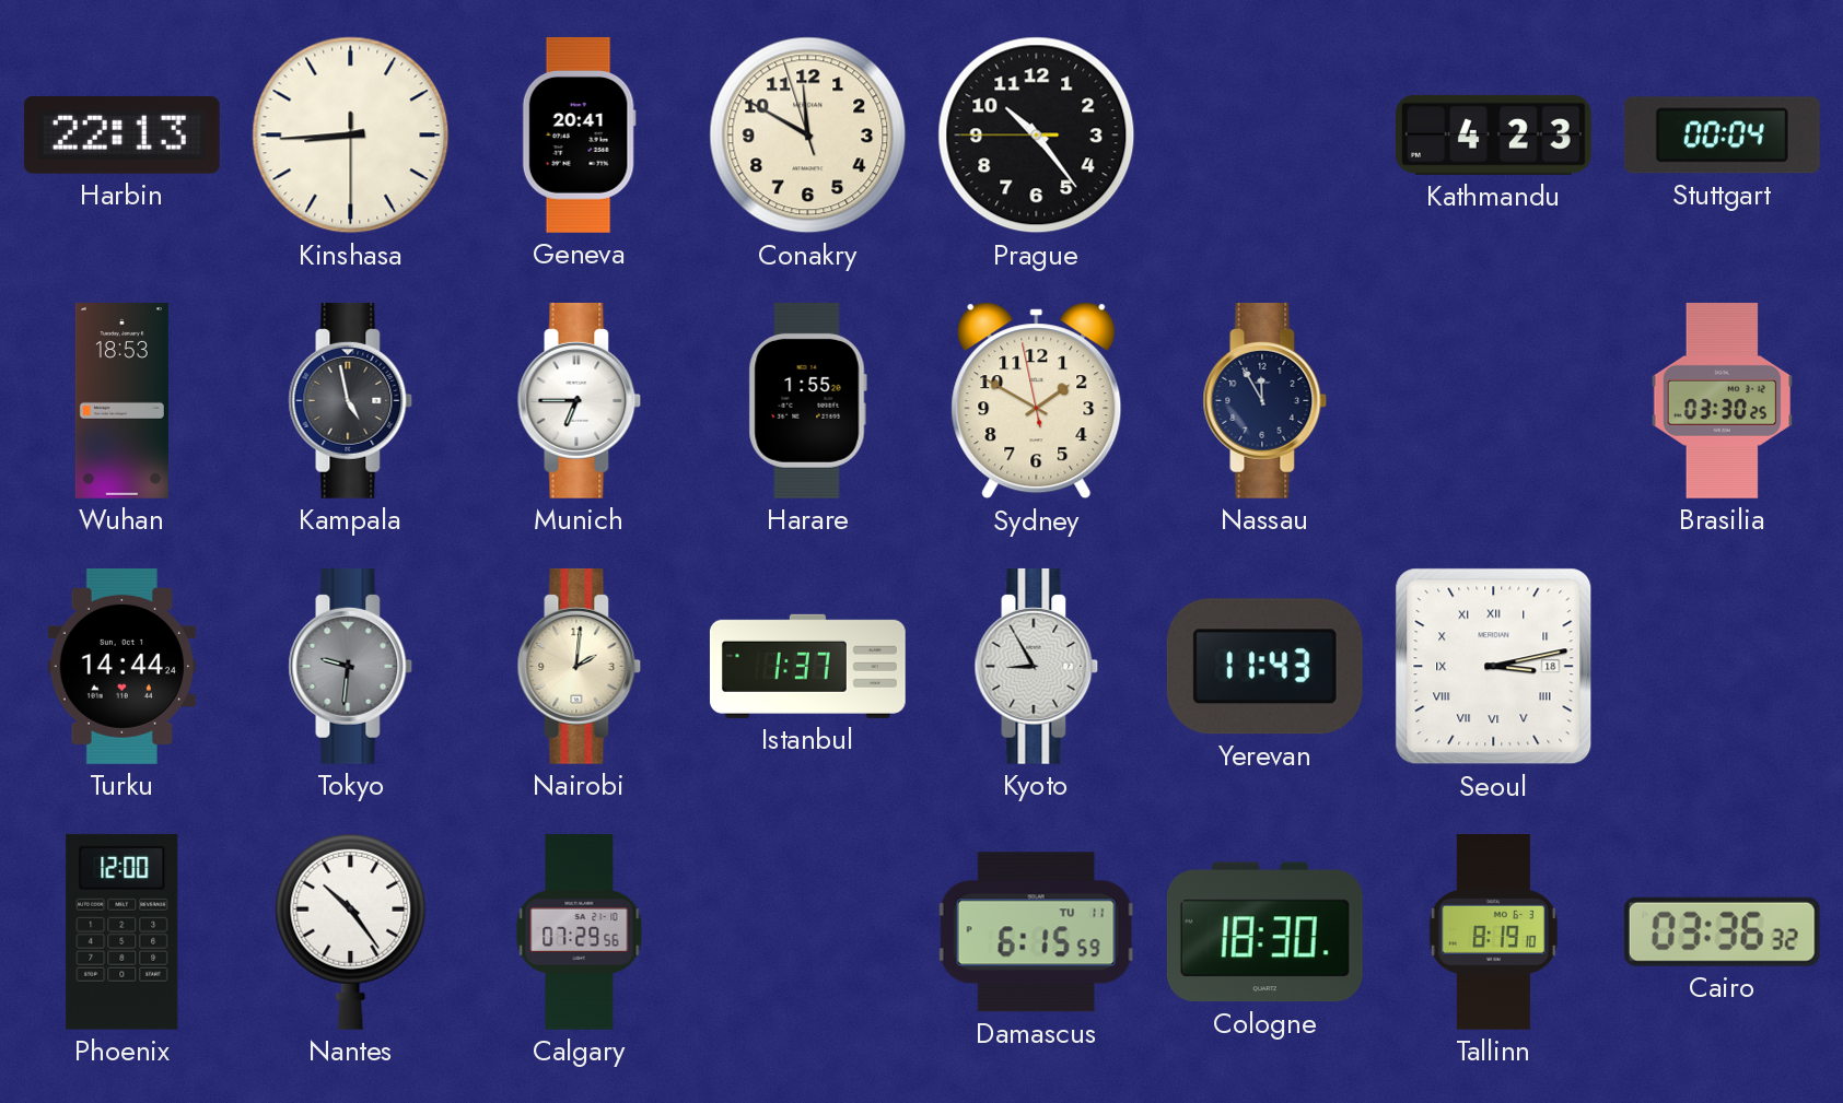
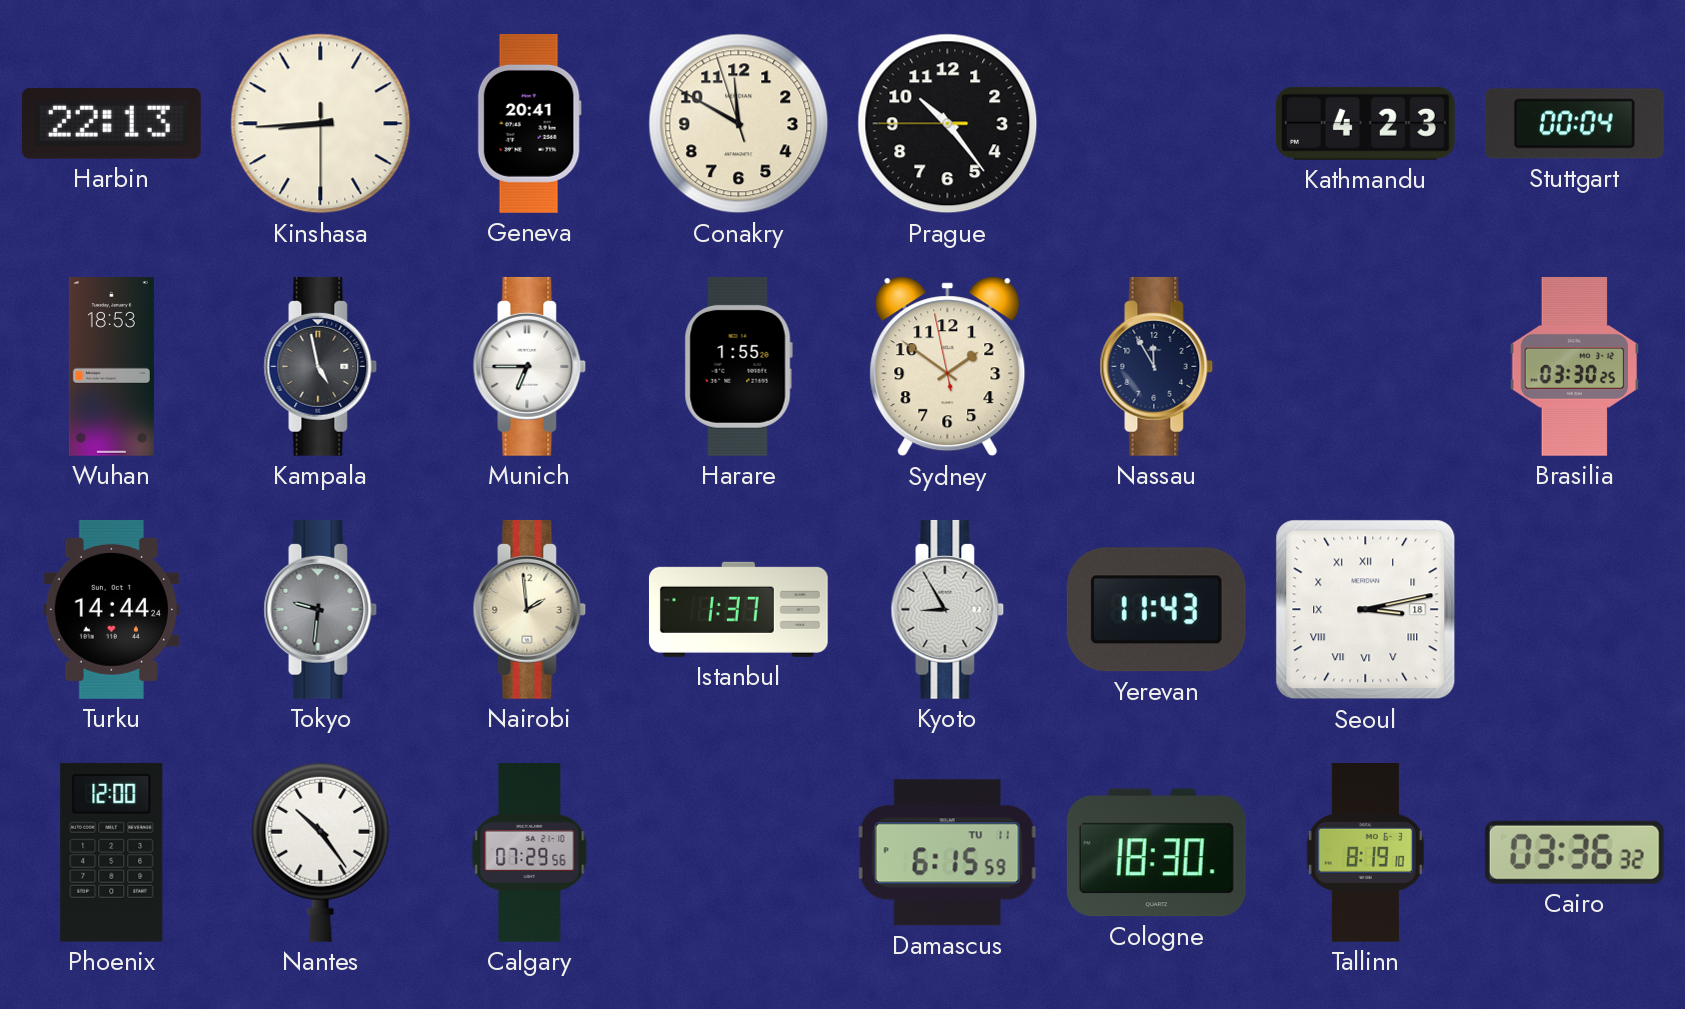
Sydney: 1:49 -> 1:50 (948, 367)
Nairobi: 2:01 -> 1:59 (530, 609)
